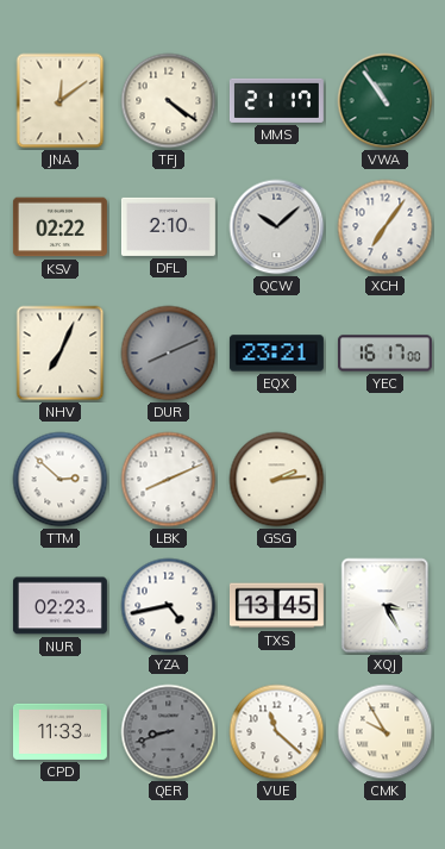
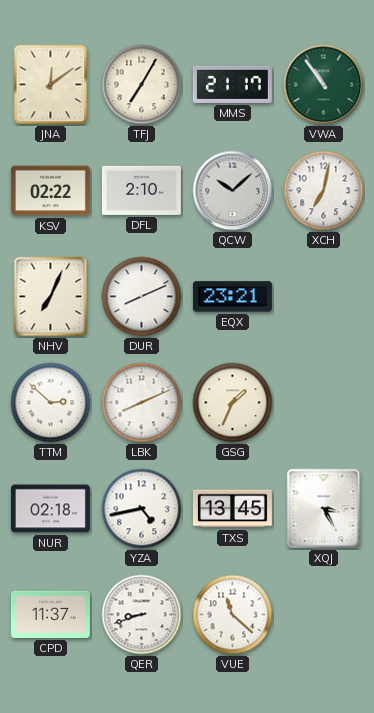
TFJ: 4:21 -> 7:05 (142, 85)
XCH: 7:06 -> 7:02 (324, 191)
DUR dial: grey -> white (142, 297)
YEC: 16:17 -> none (384, 354)
GSG: 2:14 -> 1:34 (233, 403)
NUR: 02:23 -> 02:18 (50, 509)
CPD: 11:33 -> 11:37 (50, 614)
QER dial: grey -> white (142, 615)
CMK: 9:55 -> none (386, 732)
